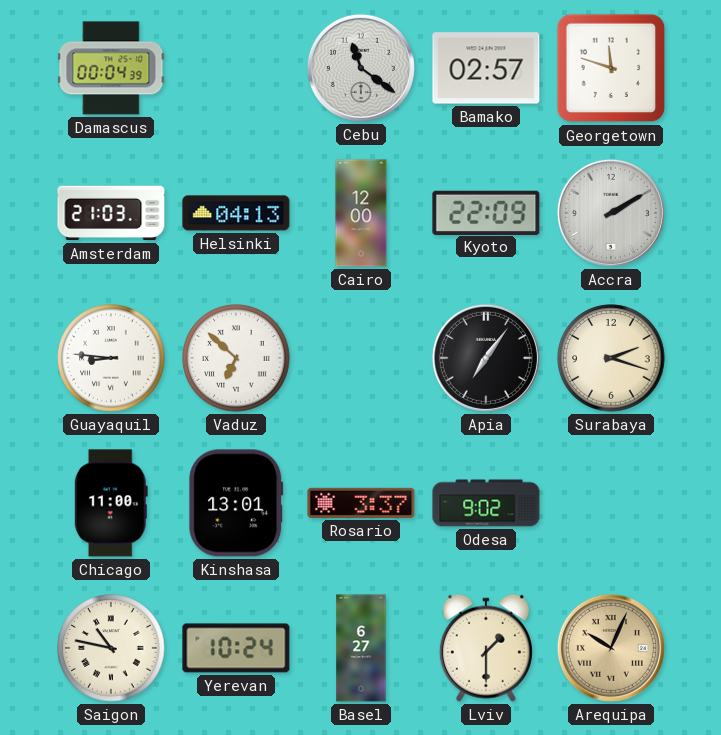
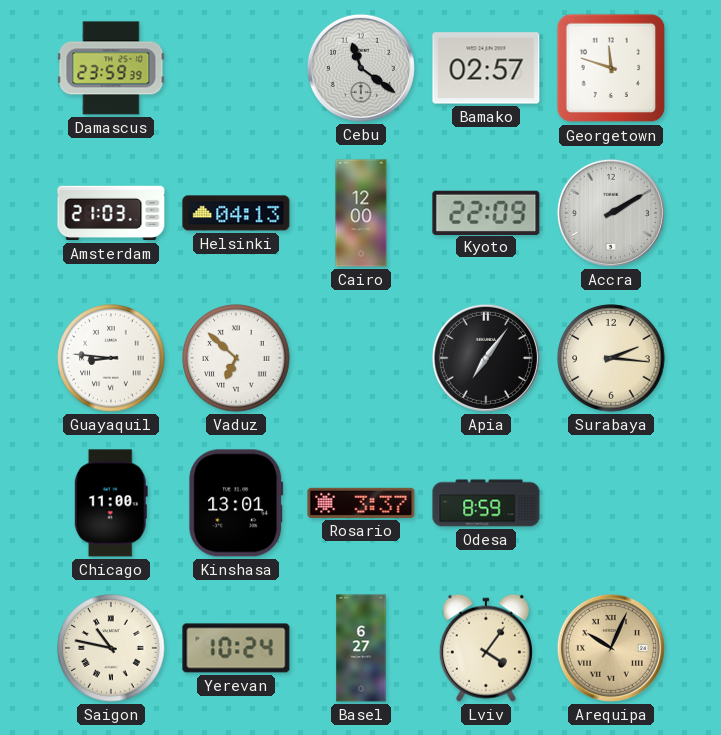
Damascus: 00:04 -> 23:59 (111, 68)
Surabaya: 2:18 -> 2:16 (611, 358)
Odesa: 9:02 -> 8:59 (486, 503)
Lviv: 1:30 -> 4:06 (486, 648)
